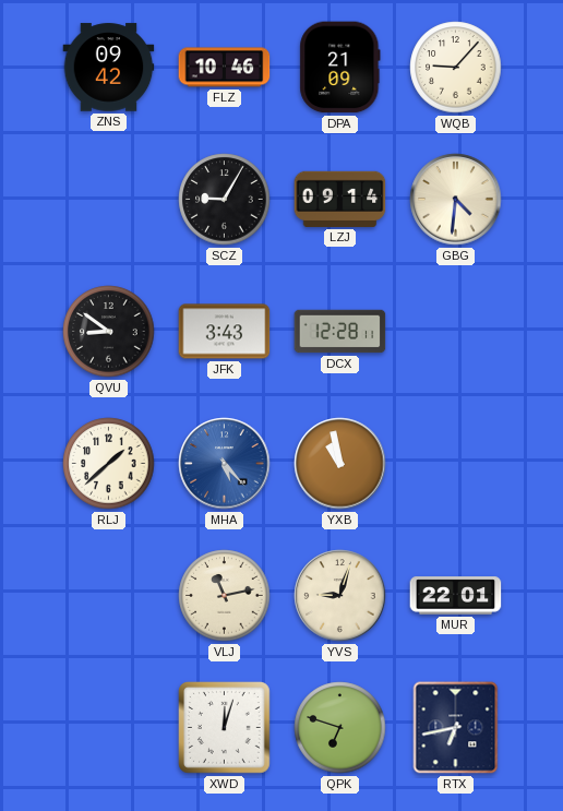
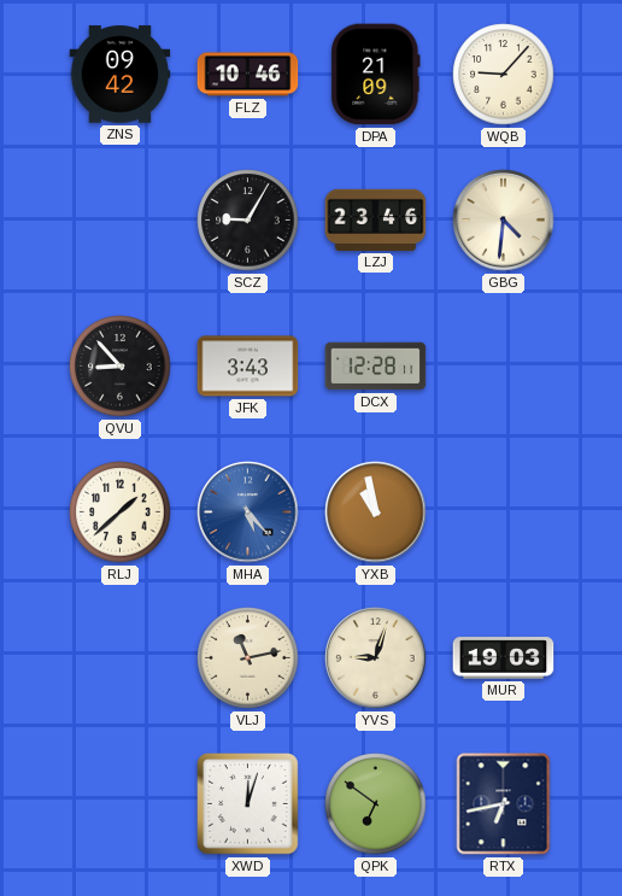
LZJ: 09:14 -> 23:46 (376, 219)
QVU: 8:51 -> 8:53 (121, 367)
MUR: 22:01 -> 19:03 (504, 658)
QPK: 6:48 -> 6:51 (376, 804)
